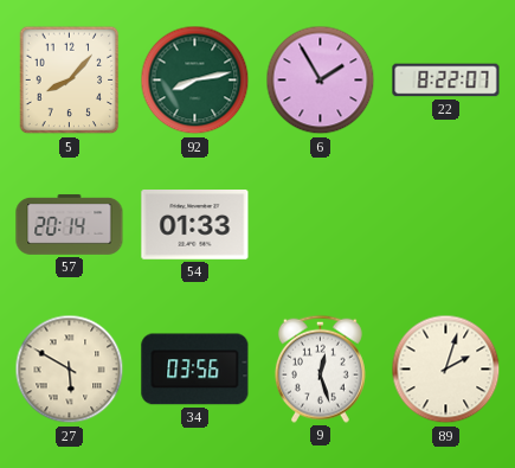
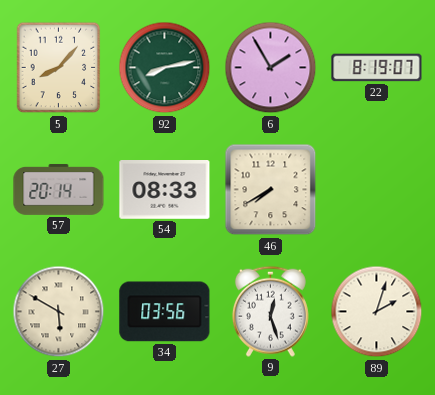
22: 8:22 -> 8:19 (377, 68)
54: 01:33 -> 08:33 (165, 190)
46: none -> 7:40 (271, 190)
